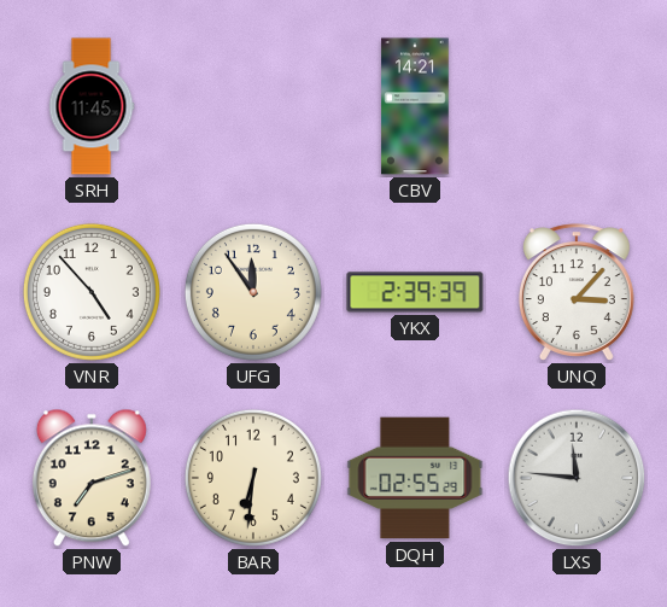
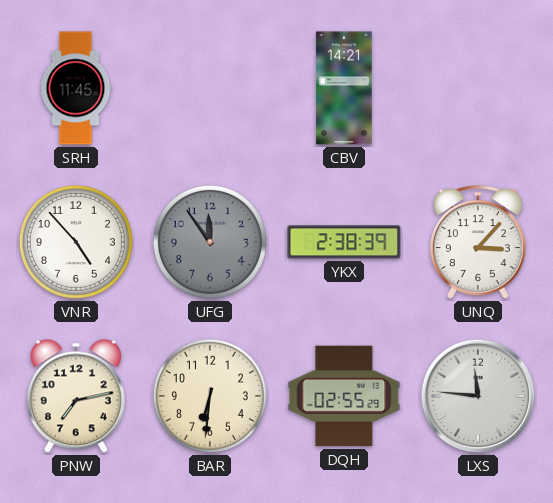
UFG dial: cream -> grey (210, 242)
YKX: 2:39 -> 2:38 (344, 242)
PNW: 7:12 -> 7:13 (76, 396)
